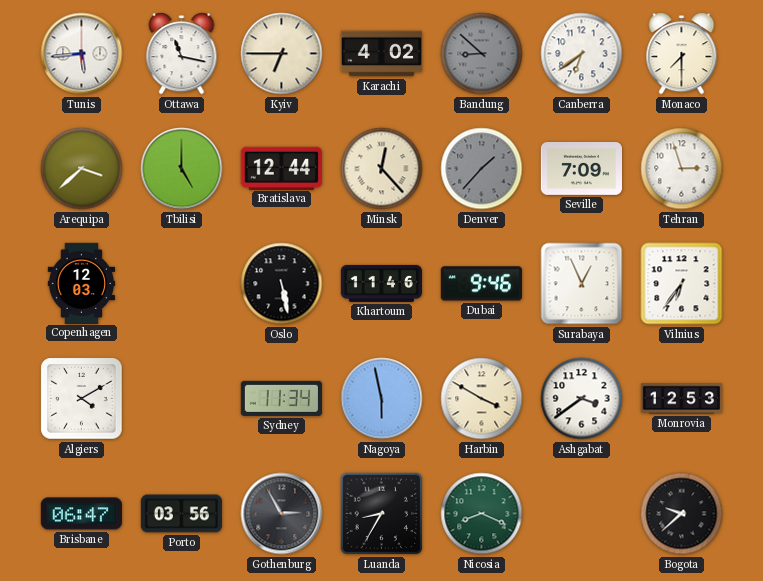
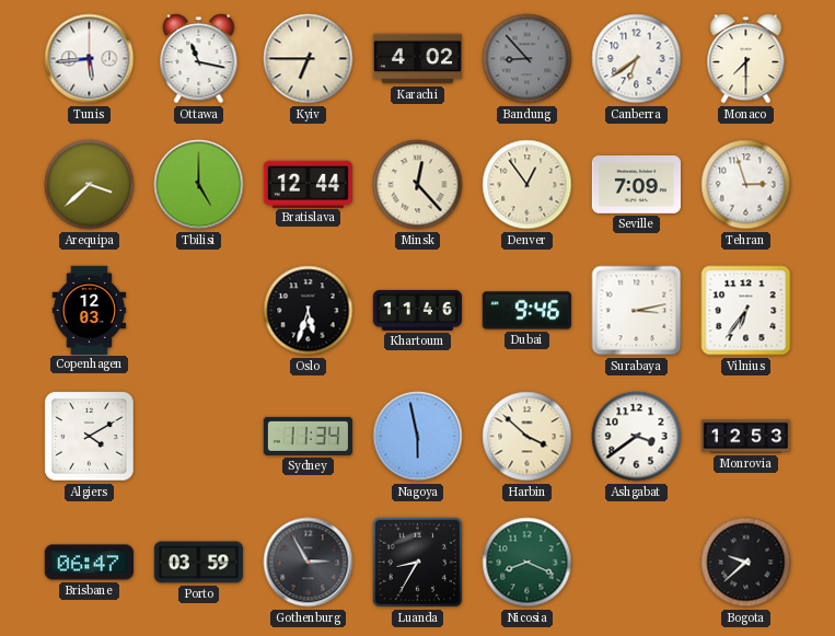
Bandung: 8:52 -> 8:53 (527, 59)
Denver: 1:37 -> 12:54 (527, 185)
Denver dial: grey -> cream (527, 185)
Oslo: 5:28 -> 5:33 (309, 311)
Surabaya: 12:56 -> 3:13 (637, 311)
Harbin: 3:50 -> 3:52 (527, 437)
Porto: 03:56 -> 03:59 (198, 563)
